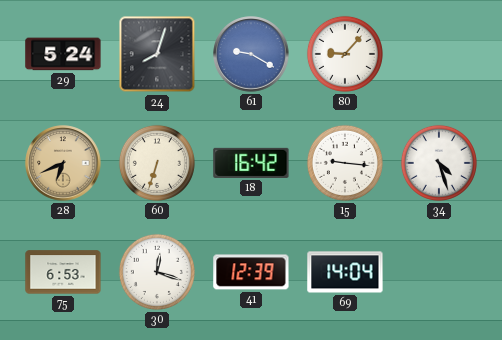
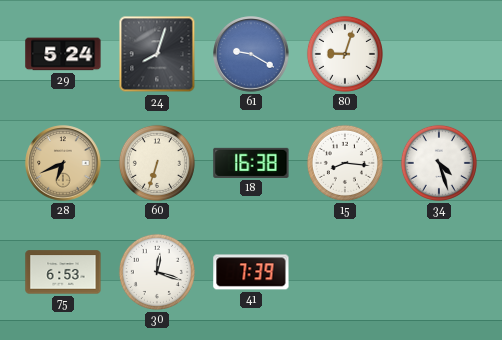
80: 9:07 -> 9:03 (345, 54)
18: 16:42 -> 16:38 (251, 163)
15: 9:16 -> 8:16 (345, 163)
41: 12:39 -> 7:39 (251, 272)
69: 14:04 -> none (345, 272)
